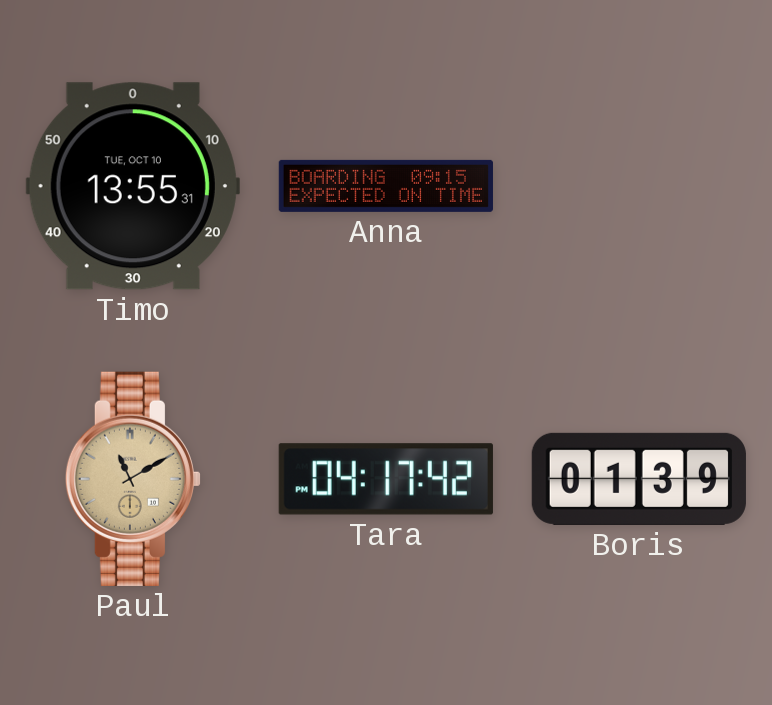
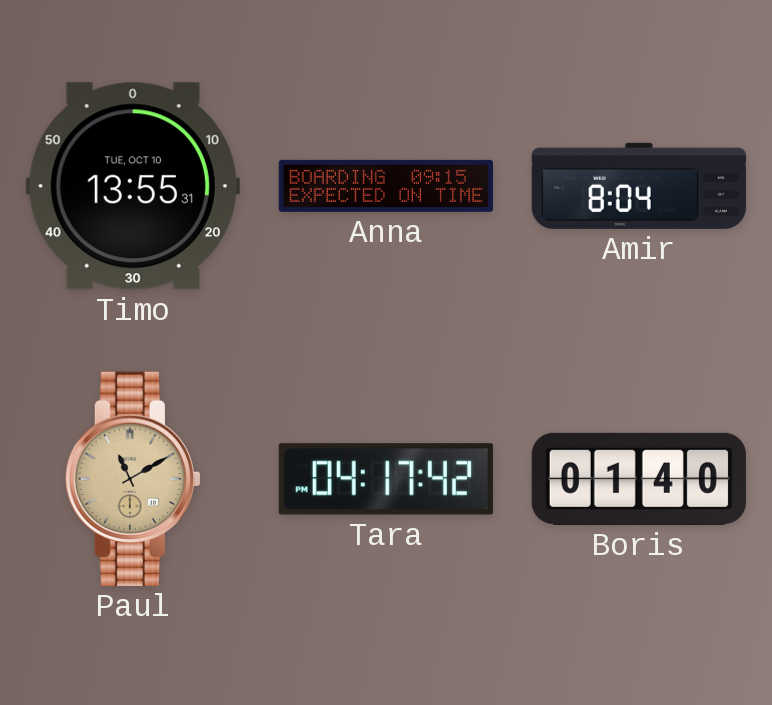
Amir: none -> 8:04 (639, 186)
Boris: 01:39 -> 01:40 (639, 479)
